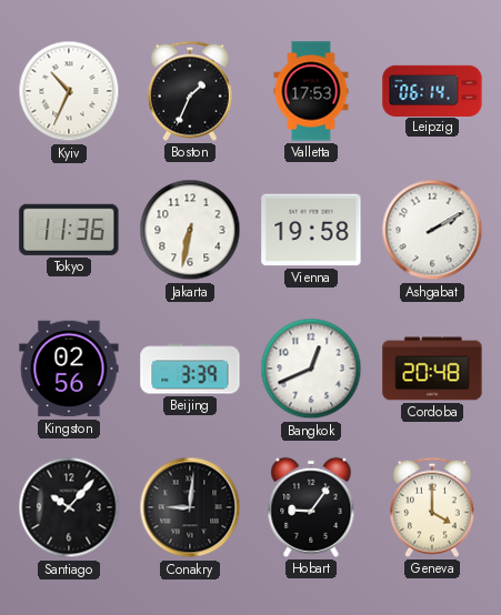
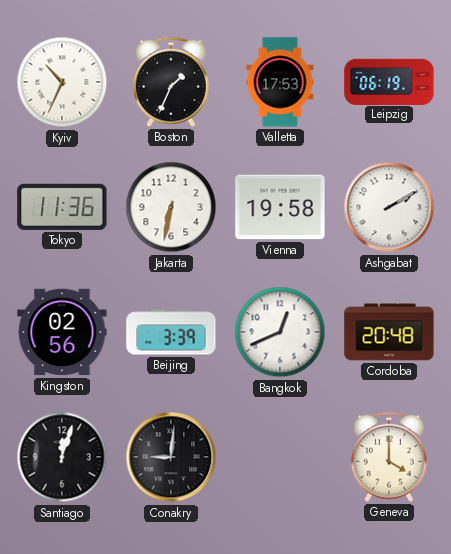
Leipzig: 06:14 -> 06:19 (389, 81)
Santiago: 10:07 -> 12:03 (62, 457)
Hobart: 9:06 -> none (311, 507)
